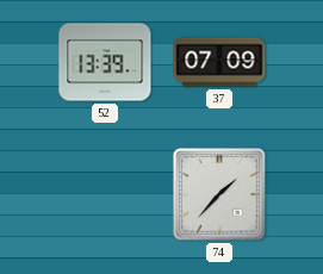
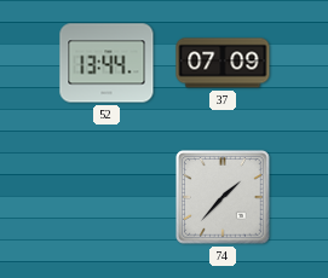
52: 13:39 -> 13:44 (107, 63)
